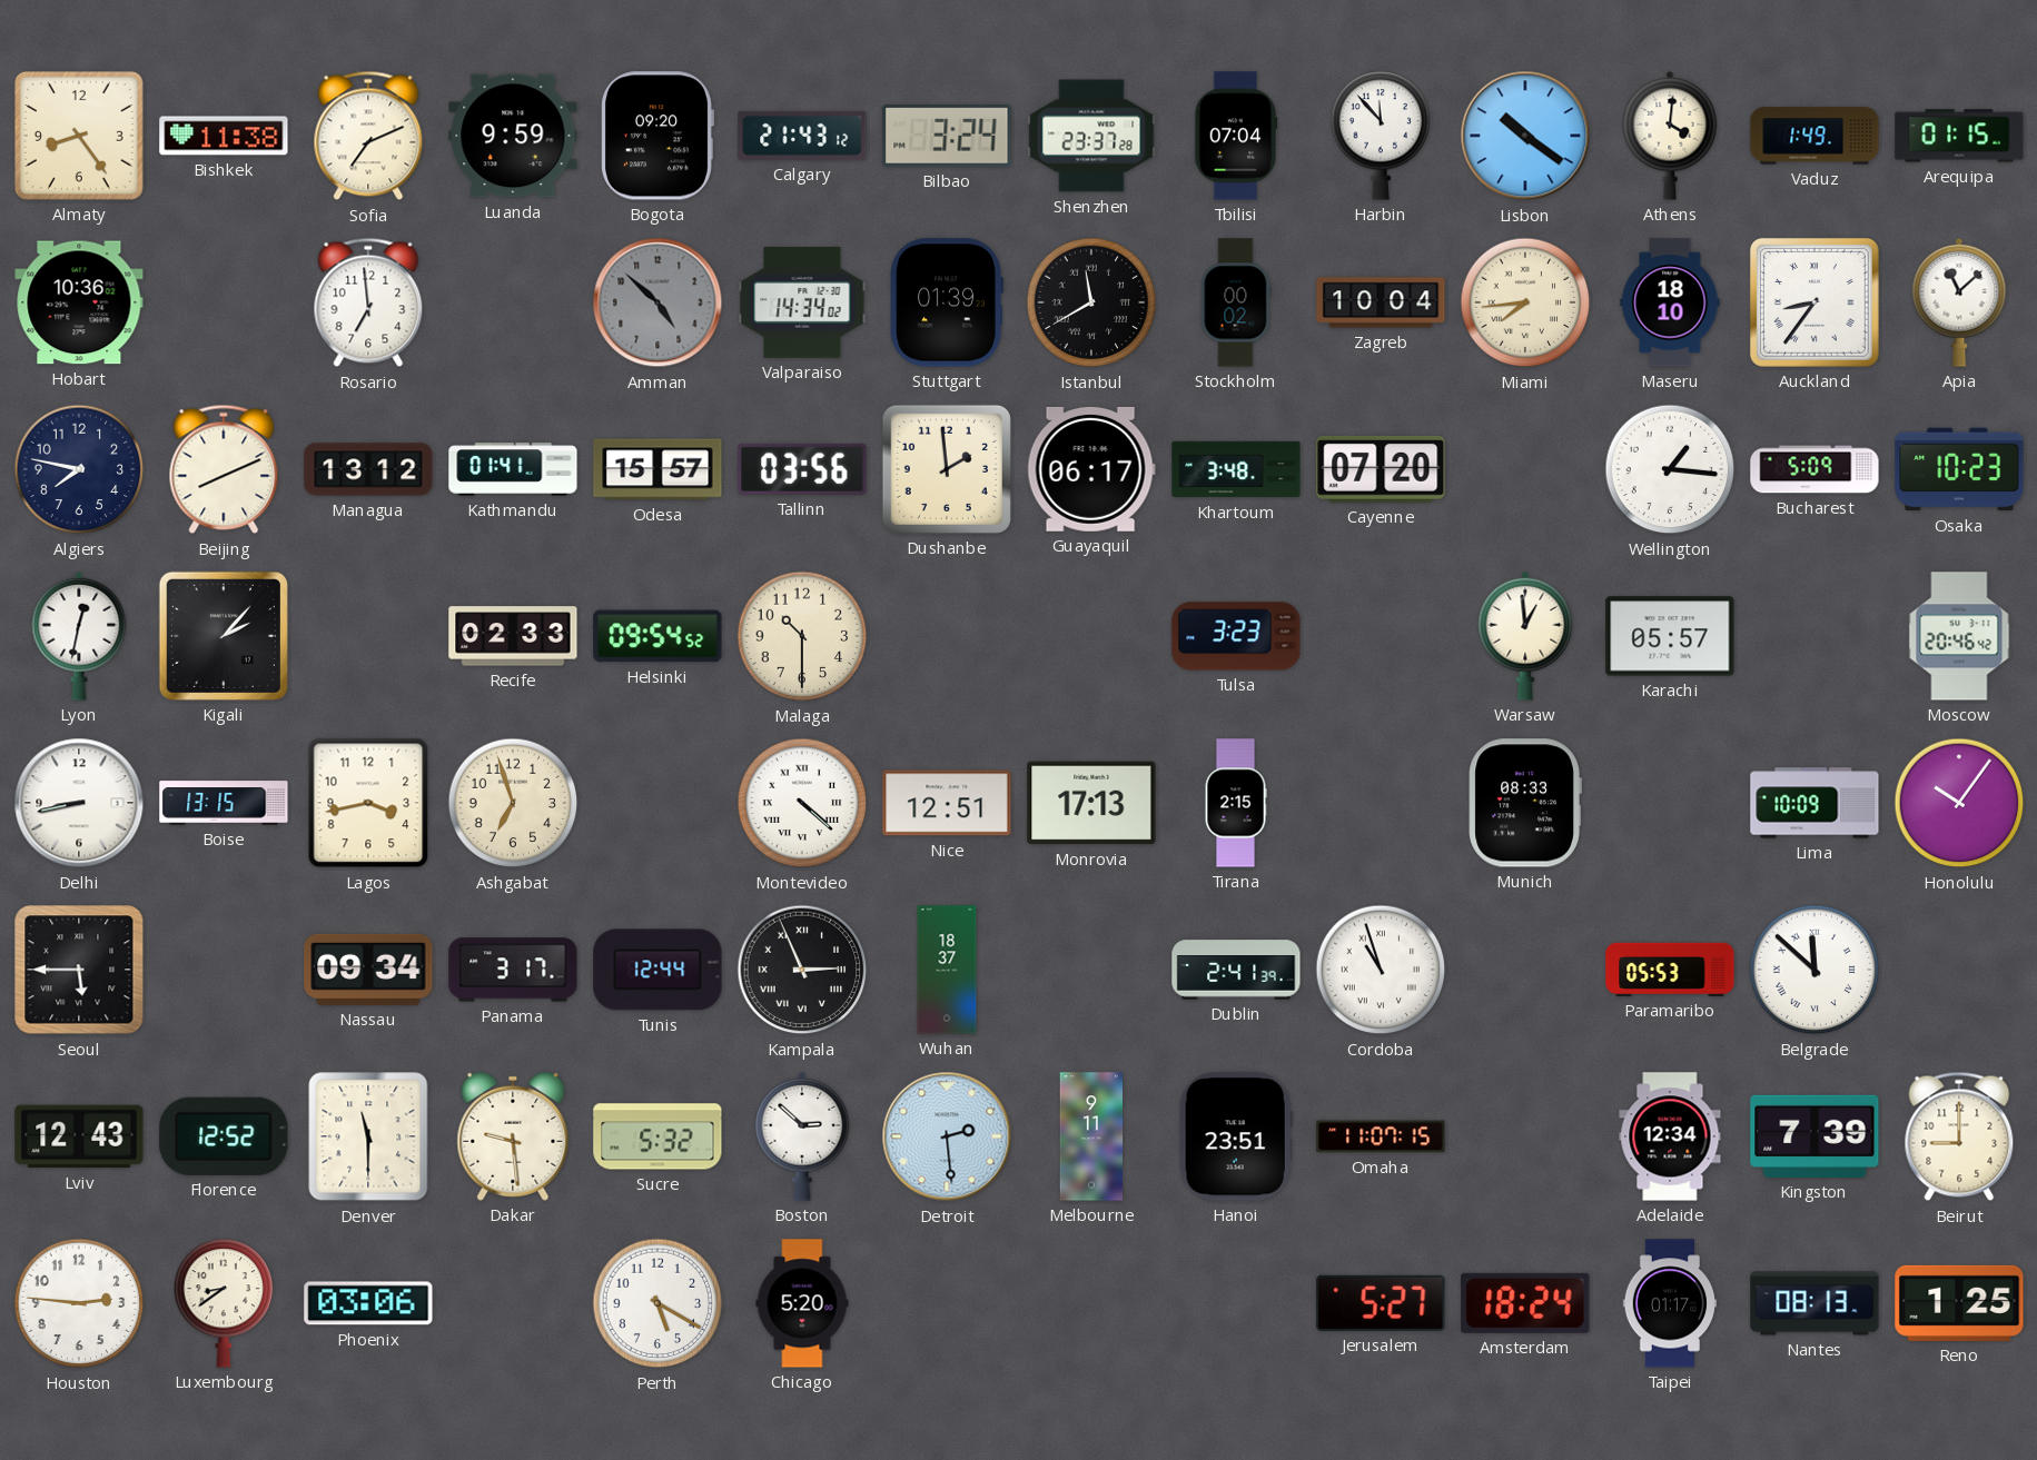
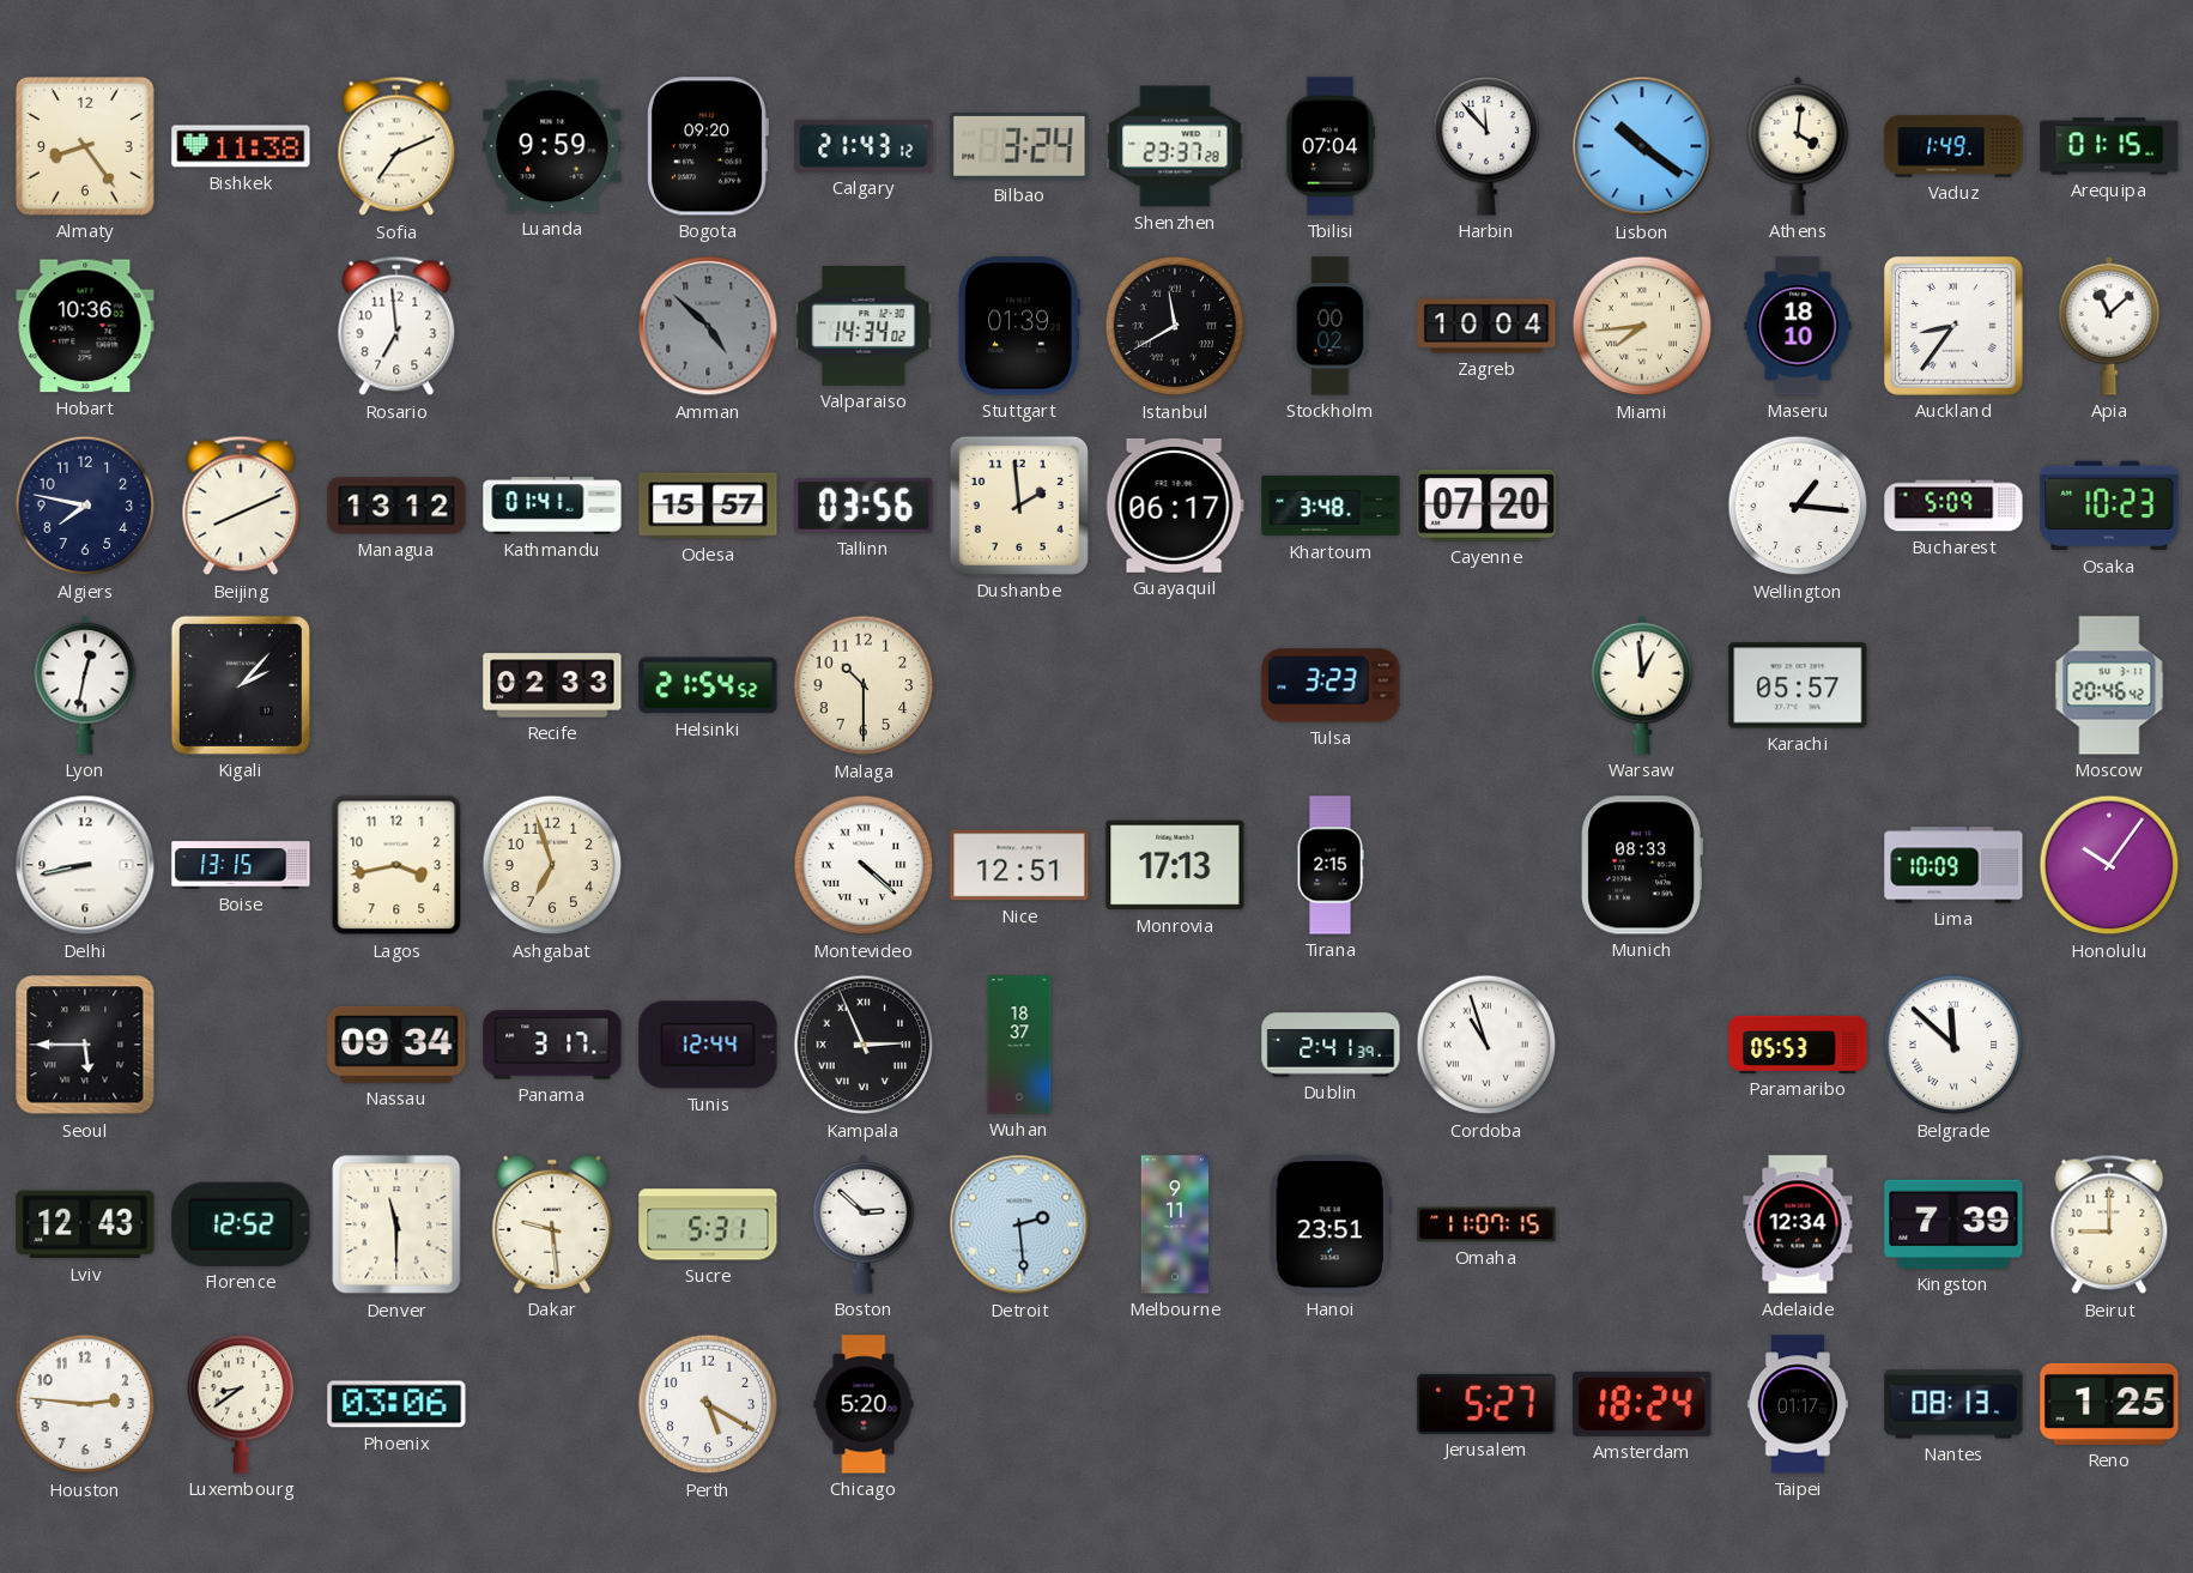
Helsinki: 09:54 -> 21:54 (708, 685)
Sucre: 5:32 -> 5:31 (708, 1224)
